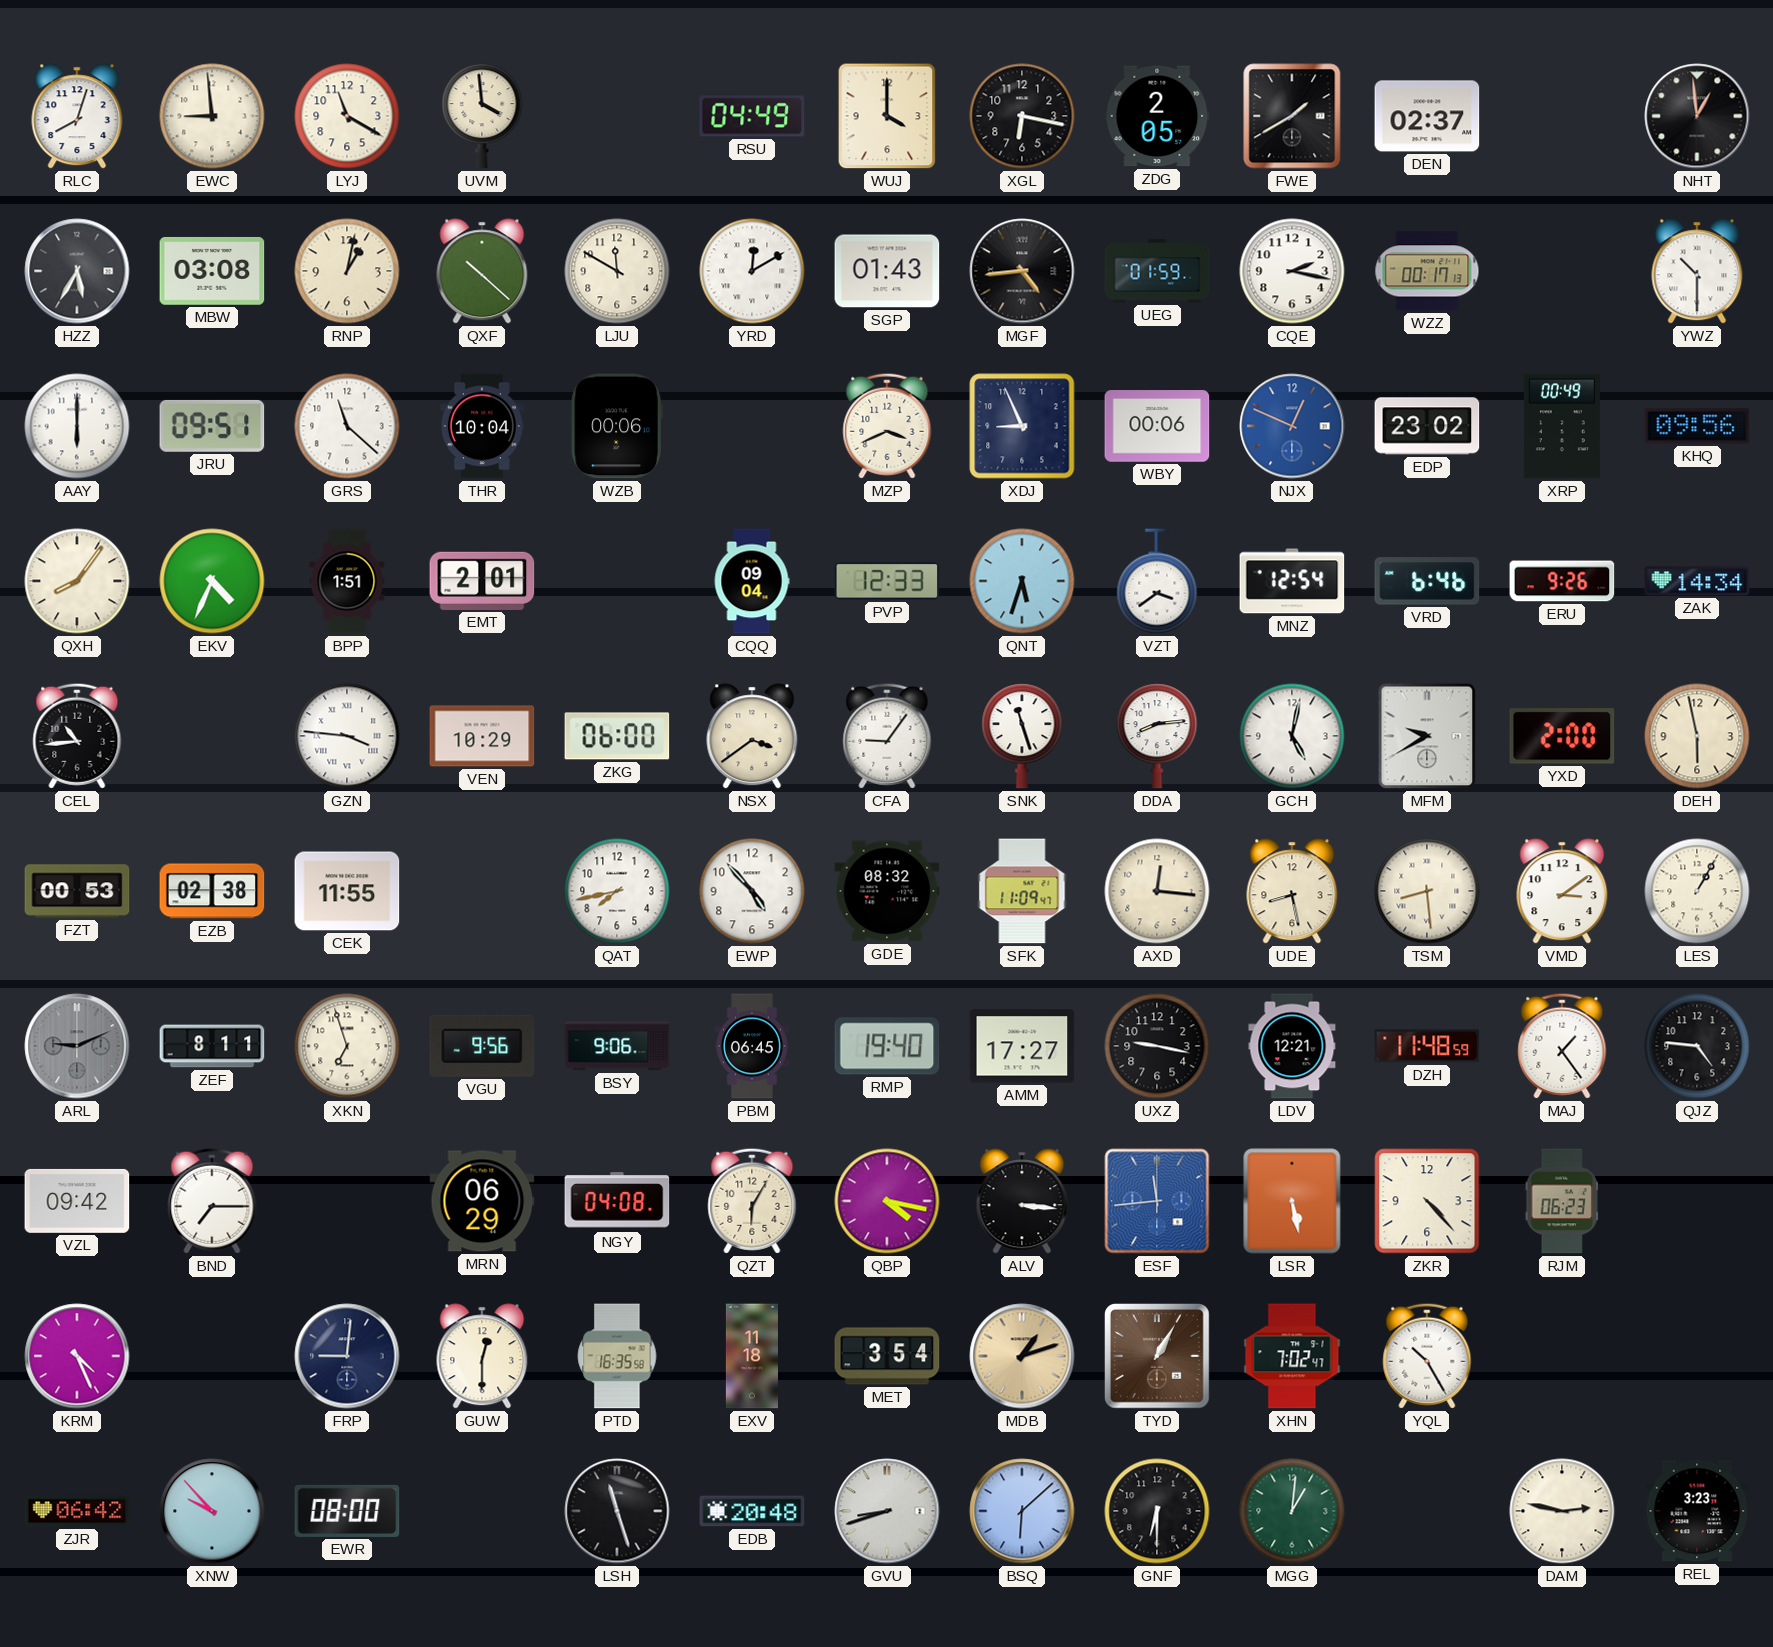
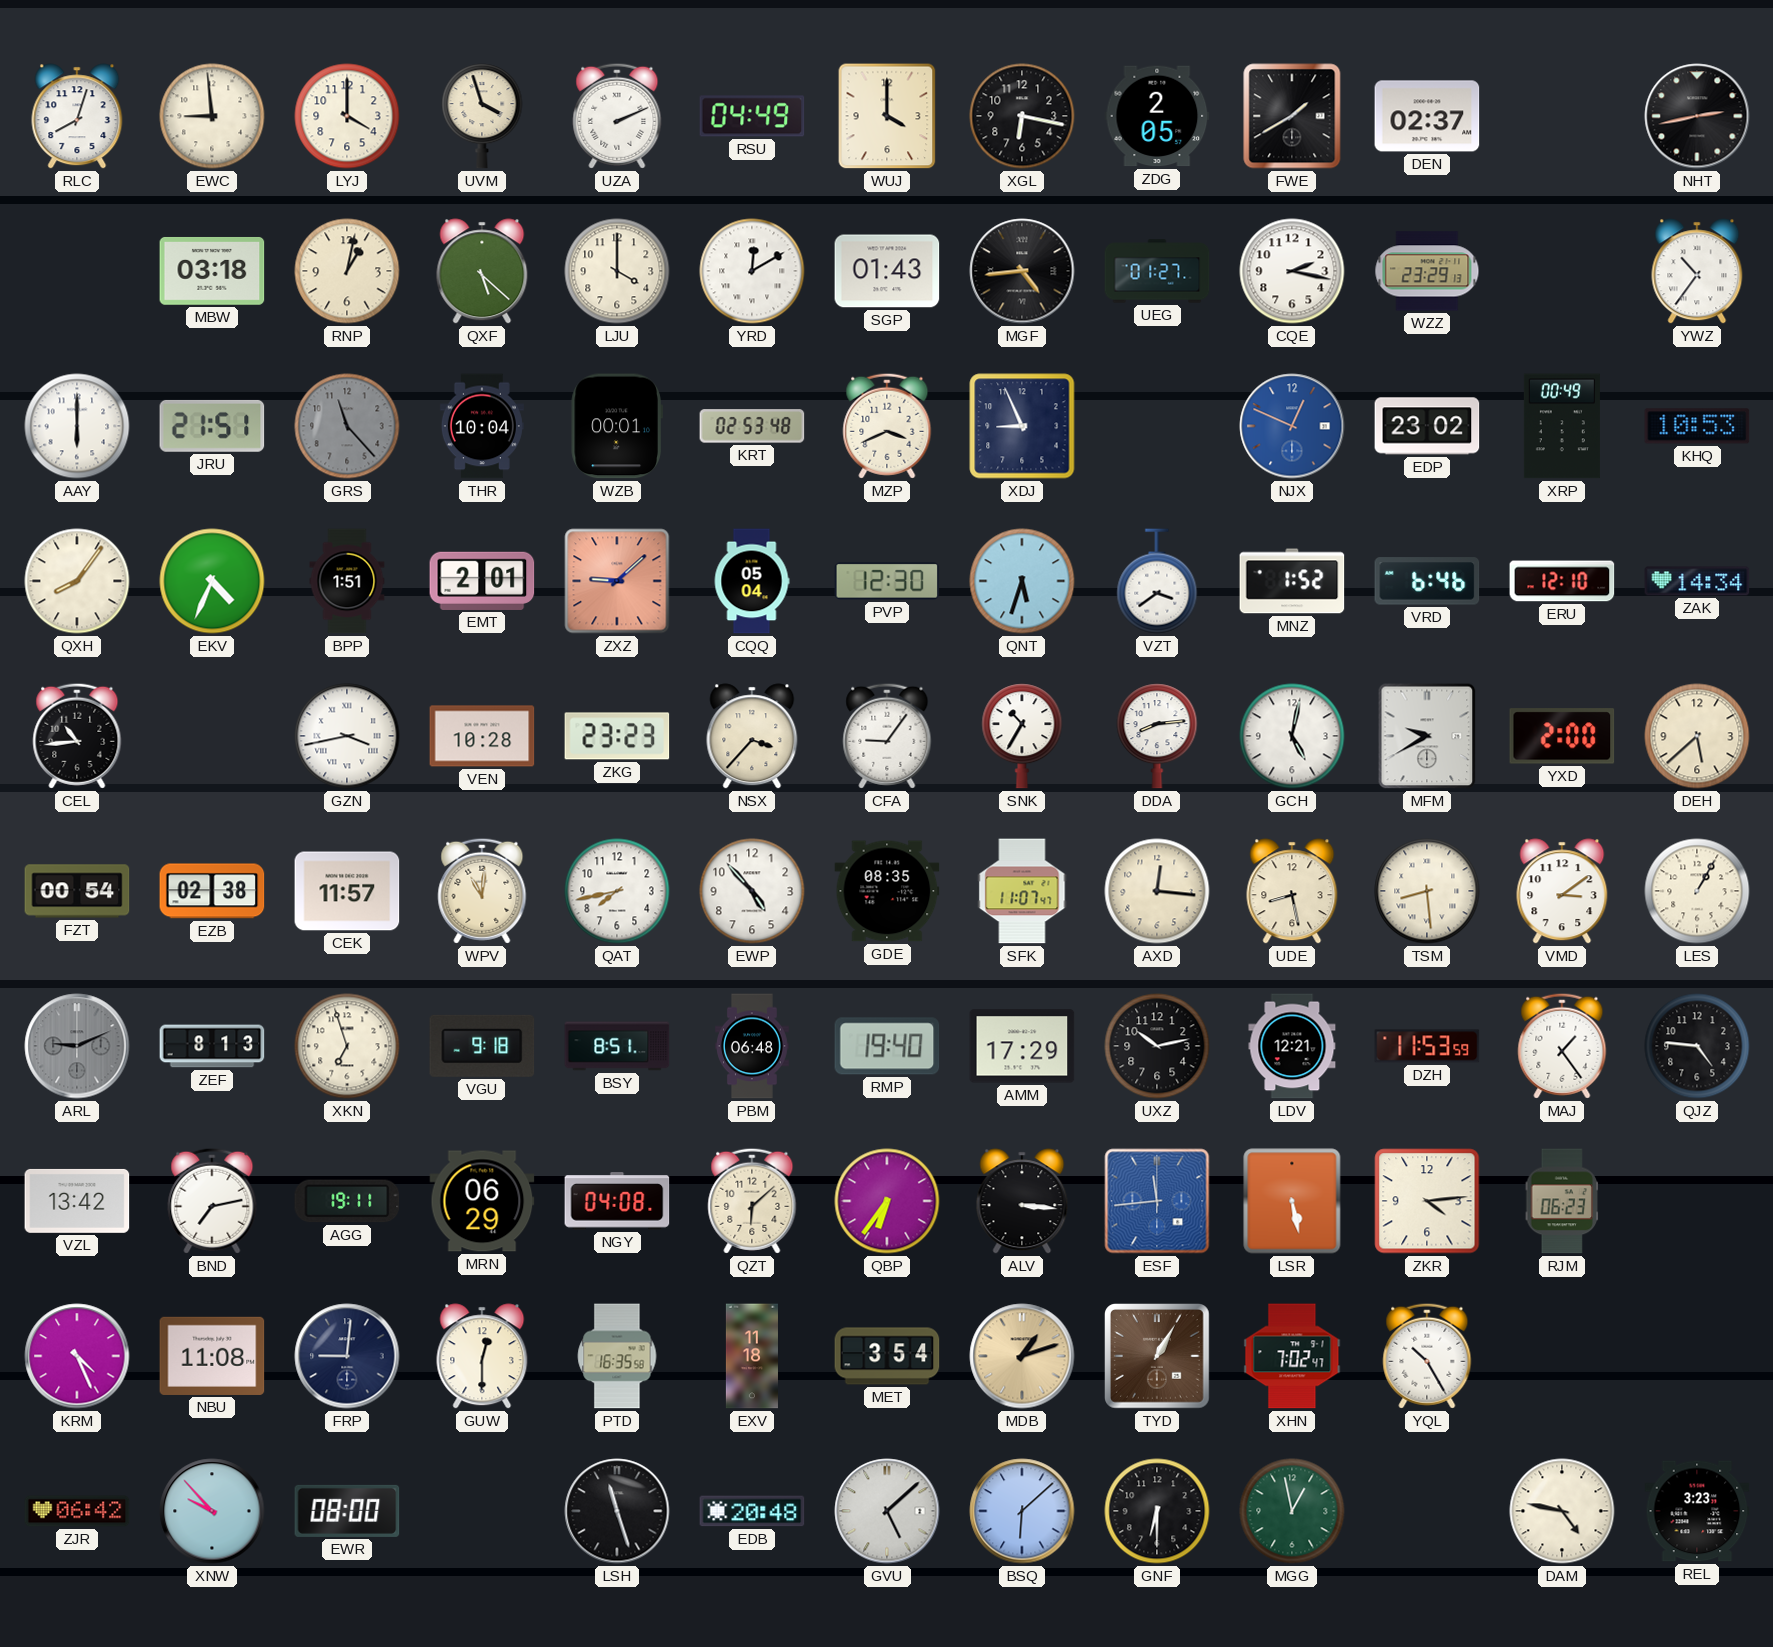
LYJ: 11:20 -> 4:00 (347, 116)
UVM: 3:59 -> 3:57 (482, 116)
UZA: none -> 2:11 (617, 116)
NHT: 12:59 -> 2:43 (1697, 116)
HZZ: 5:35 -> none (77, 271)
MBW: 03:08 -> 03:18 (212, 271)
QXF: 10:22 -> 5:22 (482, 271)
LJU: 11:50 -> 4:00 (617, 271)
UEG: 01:59 -> 01:27 (1157, 271)
WZZ: 00:17 -> 23:29 (1427, 271)
YWZ: 10:30 -> 10:36 (1697, 271)
JRU: 09:51 -> 21:51 (212, 426)
GRS: 11:22 -> 11:23 (347, 426)
GRS dial: white -> grey (347, 426)
WZB: 00:06 -> 00:01 (617, 426)
KRT: none -> 02:53 (752, 426)
WBY: 00:06 -> none (1157, 426)
KHQ: 09:56 -> 10:53 (1697, 426)
ZXZ: none -> 9:08 (617, 581)
CQQ: 09:04 -> 05:04 (752, 581)
PVP: 12:33 -> 12:30 (887, 581)
MNZ: 12:54 -> 1:52 (1292, 581)
ERU: 9:26 -> 12:10 (1562, 581)
GZN: 3:46 -> 3:43 (347, 736)
VEN: 10:29 -> 10:28 (482, 736)
ZKG: 06:00 -> 23:23 (617, 736)
NSX: 3:39 -> 3:37 (752, 736)
SNK: 11:27 -> 10:35 (1022, 736)
DEH: 5:58 -> 5:38 (1697, 736)
FZT: 00:53 -> 00:54 (77, 891)
CEK: 11:55 -> 11:57 (347, 891)
WPV: none -> 11:01 (482, 891)
GDE: 08:32 -> 08:35 (887, 891)
SFK: 11:09 -> 11:07 (1022, 891)
ZEF: 8:11 -> 8:13 (212, 1046)
VGU: 9:56 -> 9:18 (482, 1046)
BSY: 9:06 -> 8:51 (617, 1046)
PBM: 06:45 -> 06:48 (753, 1046)
AMM: 17:27 -> 17:29 (1022, 1046)
UXZ: 9:17 -> 10:13 (1157, 1046)
DZH: 11:48 -> 11:53 (1427, 1046)
VZL: 09:42 -> 13:42 (77, 1201)
BND: 7:15 -> 7:13 (212, 1201)
AGG: none -> 19:11 (347, 1201)
QZT: 6:05 -> 6:08 (752, 1201)
QBP: 4:17 -> 6:36 (887, 1201)
ZKR: 4:23 -> 4:14 (1427, 1201)
NBU: none -> 11:08 (212, 1356)
GVU: 8:42 -> 5:08 (887, 1511)
MGG: 1:01 -> 12:58 (1292, 1511)
DAM: 2:47 -> 4:47 (1562, 1511)
